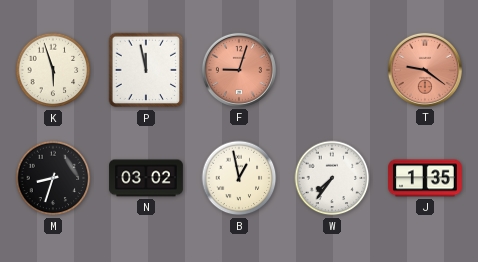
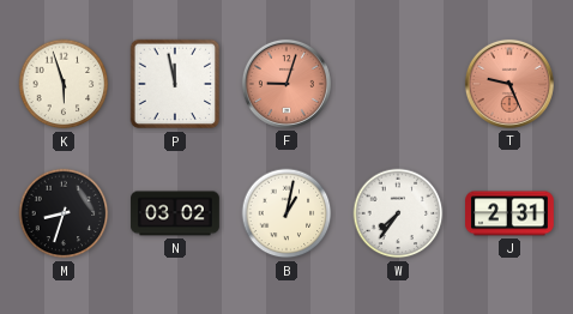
T: 9:21 -> 9:26 (509, 84)
B: 12:58 -> 1:02 (286, 213)
J: 1:35 -> 2:31 (509, 213)
